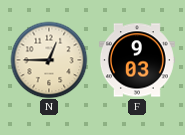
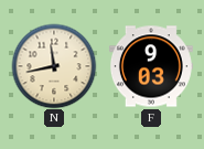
N: 12:45 -> 11:43 (54, 66)
